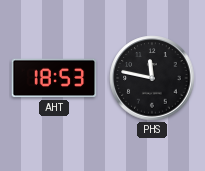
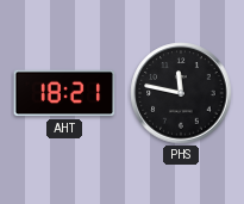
AHT: 18:53 -> 18:21 (64, 93)
